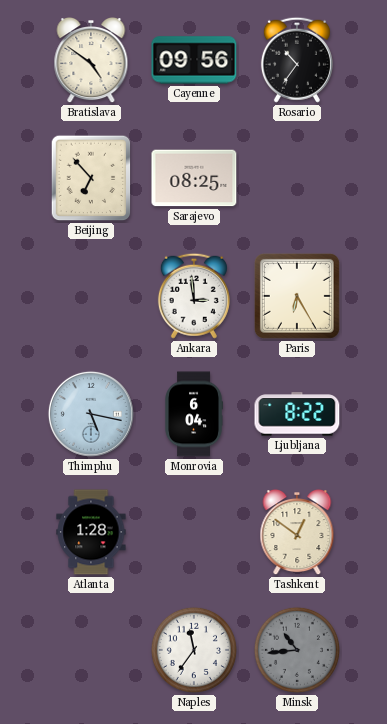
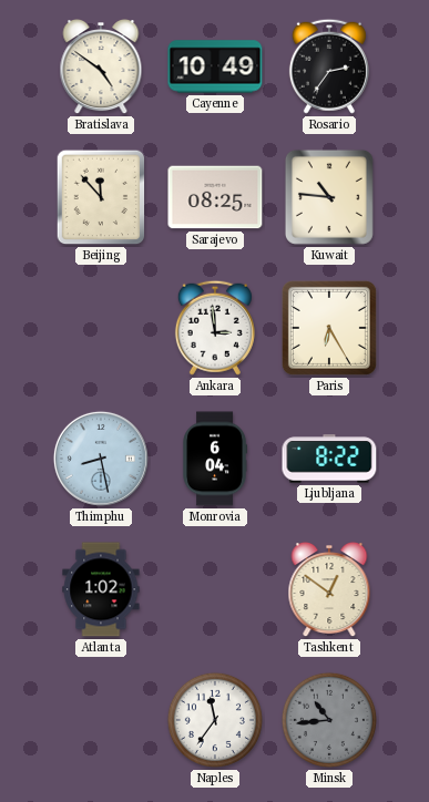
Cayenne: 09:56 -> 10:49 (215, 66)
Rosario: 10:36 -> 2:36 (329, 66)
Beijing: 6:53 -> 11:53 (101, 197)
Kuwait: none -> 10:46 (329, 197)
Thimphu: 5:17 -> 8:28 (101, 459)
Atlanta: 1:28 -> 1:02 (101, 589)
